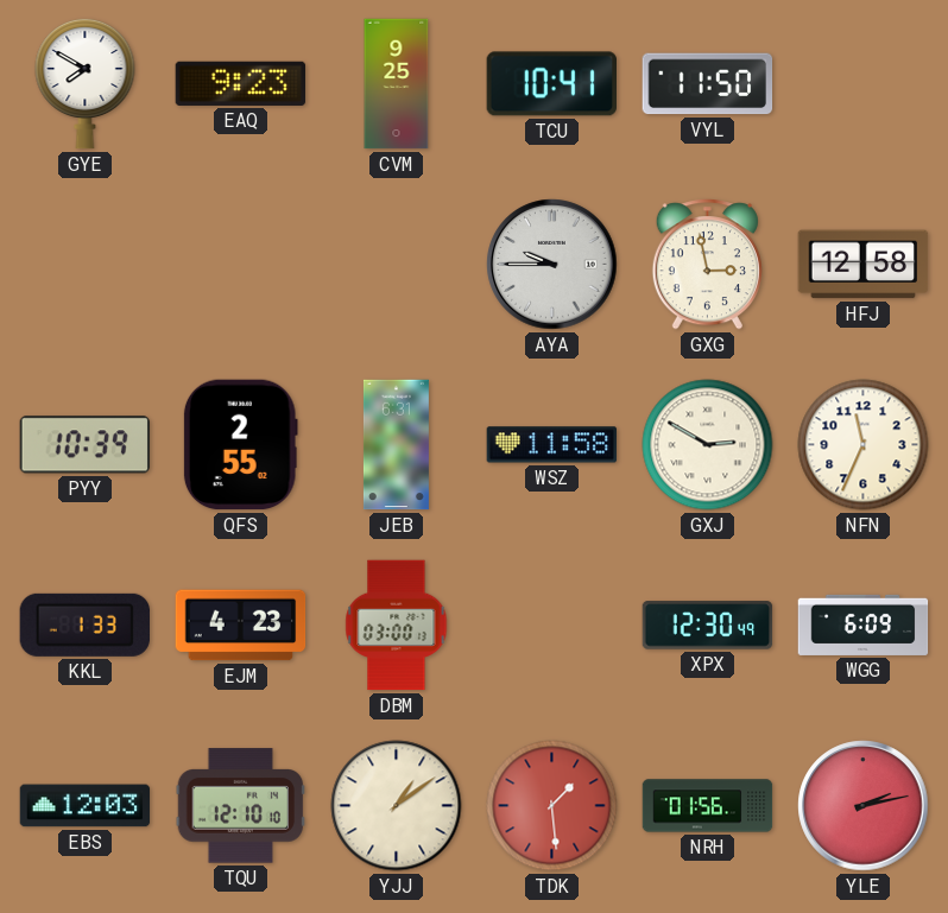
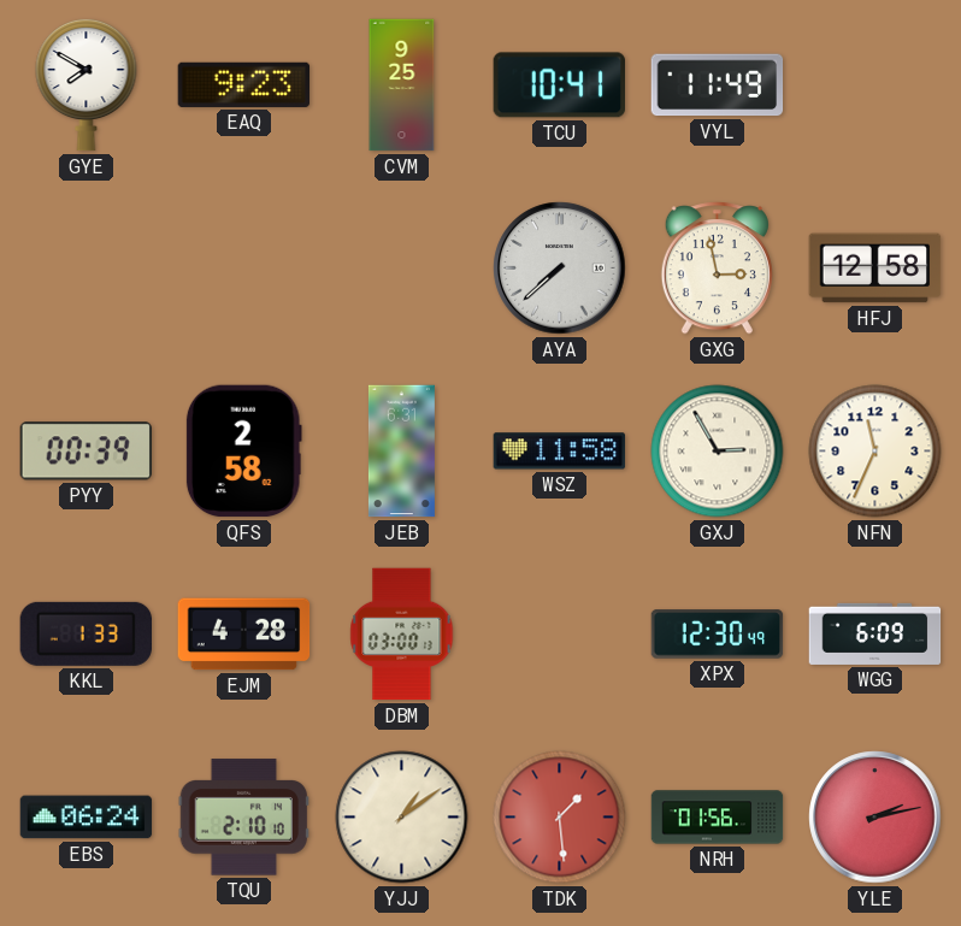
VYL: 11:50 -> 11:49 (718, 85)
AYA: 9:45 -> 7:38 (560, 269)
PYY: 10:39 -> 00:39 (86, 452)
QFS: 2:55 -> 2:58 (243, 452)
GXJ: 2:50 -> 2:55 (718, 452)
EJM: 4:23 -> 4:28 (244, 635)
EBS: 12:03 -> 06:24 (87, 818)
TQU: 12:10 -> 2:10 (244, 818)
